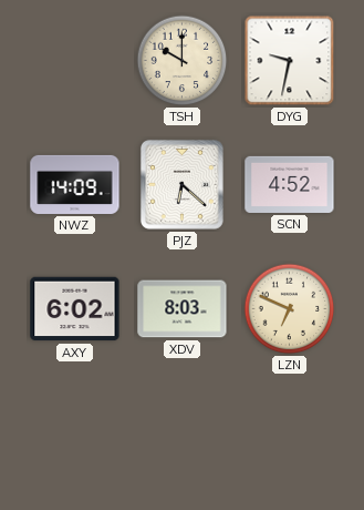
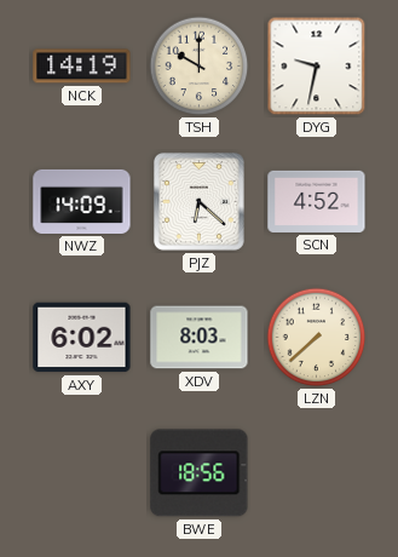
NCK: none -> 14:19 (82, 67)
LZN: 6:49 -> 7:38 (317, 338)
BWE: none -> 18:56 (200, 473)
